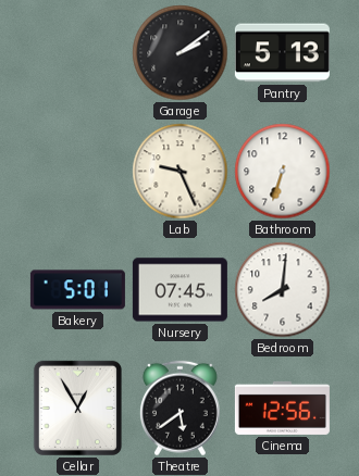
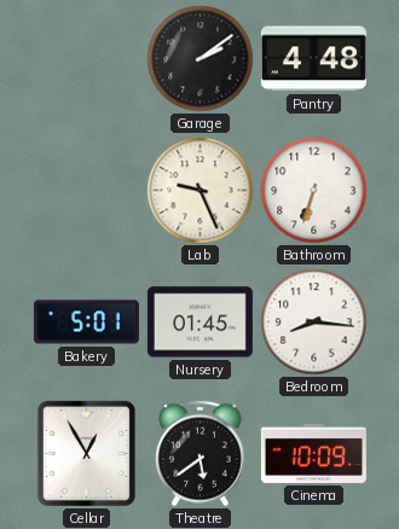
Pantry: 5:13 -> 4:48 (313, 59)
Nursery: 07:45 -> 01:45 (199, 322)
Bedroom: 8:01 -> 8:16 (314, 322)
Cinema: 12:56 -> 10:09 (313, 453)
